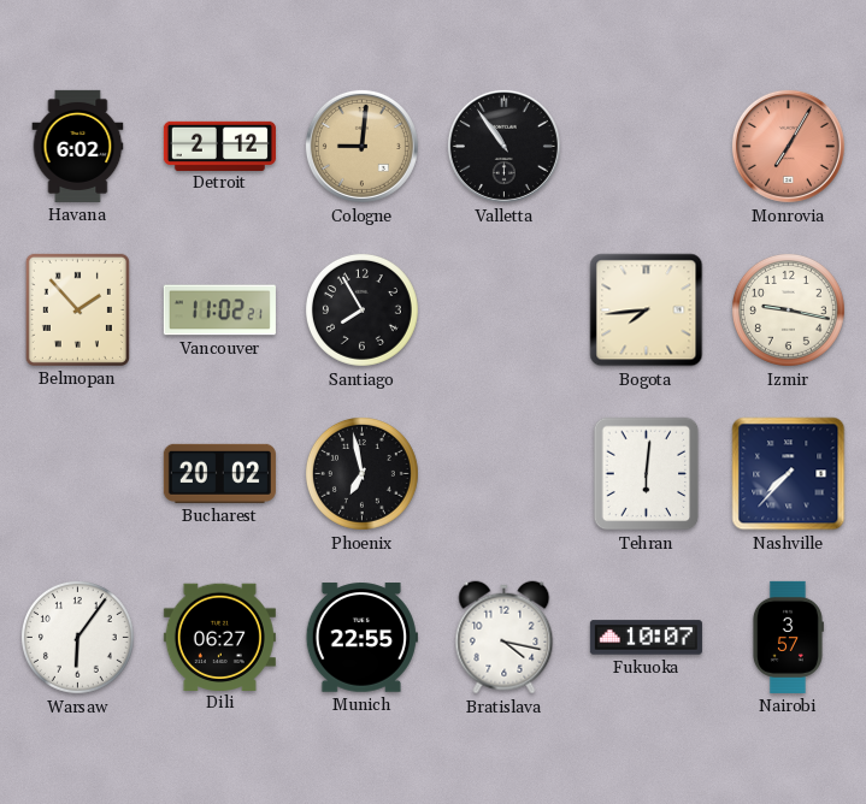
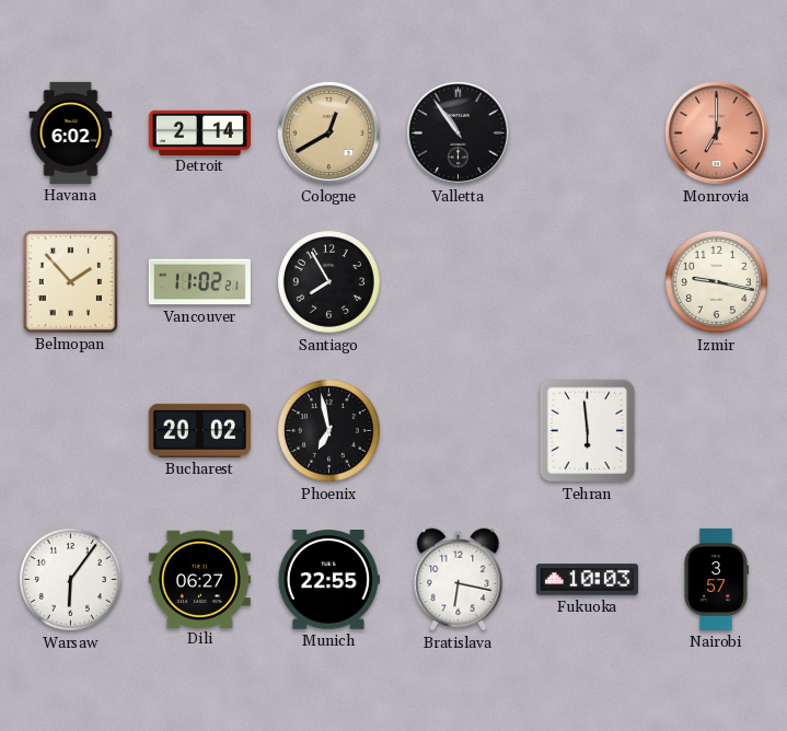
Detroit: 2:12 -> 2:14 (199, 132)
Cologne: 9:01 -> 12:40 (328, 132)
Monrovia: 7:05 -> 7:00 (716, 132)
Bogota: 7:44 -> none (647, 311)
Tehran: 6:01 -> 5:59 (588, 431)
Nashville: 7:37 -> none (789, 474)
Bratislava: 4:17 -> 6:17 (459, 580)
Fukuoka: 10:07 -> 10:03 (587, 580)
